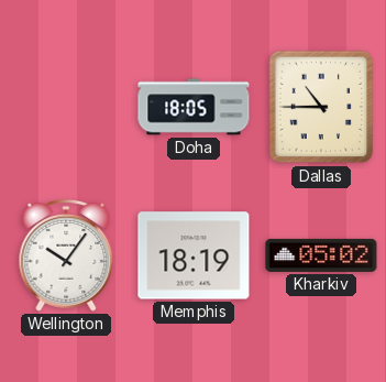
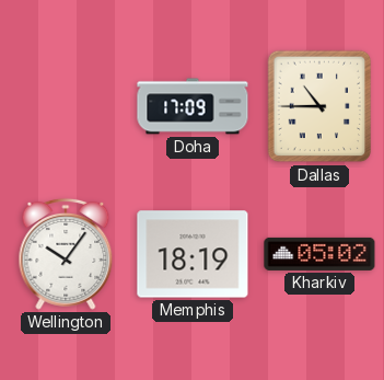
Doha: 18:05 -> 17:09 (193, 106)
